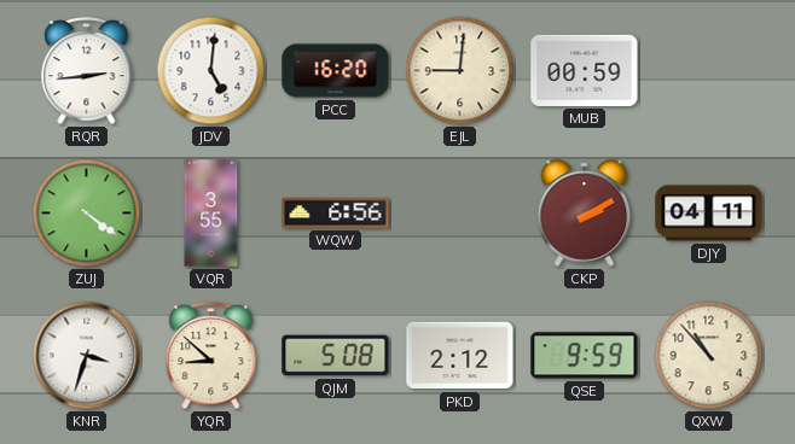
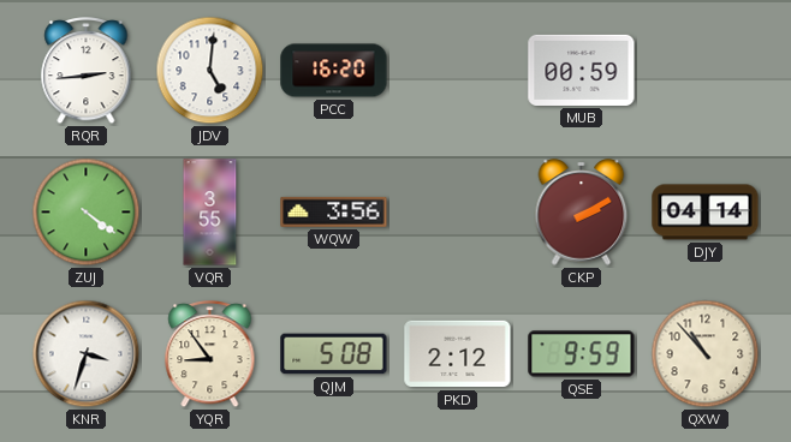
EJL: 9:01 -> none (460, 71)
WQW: 6:56 -> 3:56 (334, 211)
DJY: 04:11 -> 04:14 (706, 213)
YQR: 8:52 -> 8:54 (210, 354)
